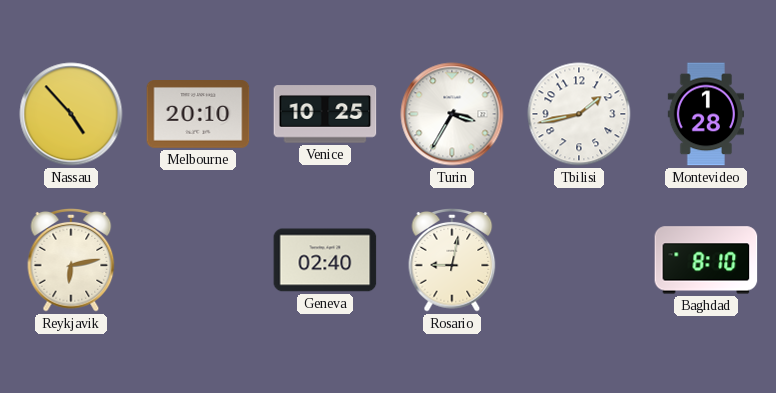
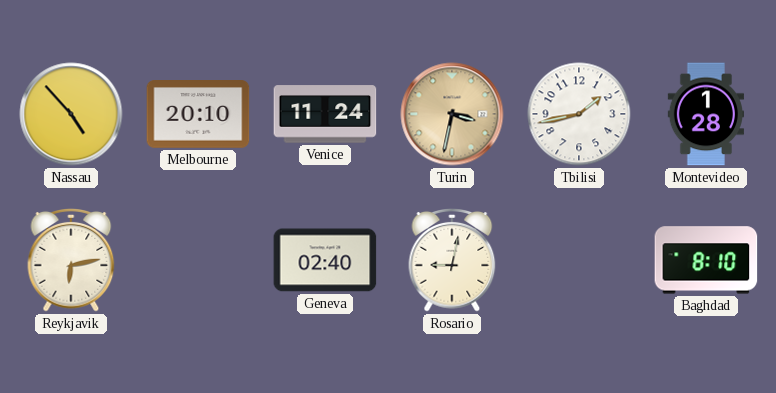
Venice: 10:25 -> 11:24 (325, 114)
Turin: 3:35 -> 3:32 (452, 114)
Turin dial: white -> champagne (452, 114)
